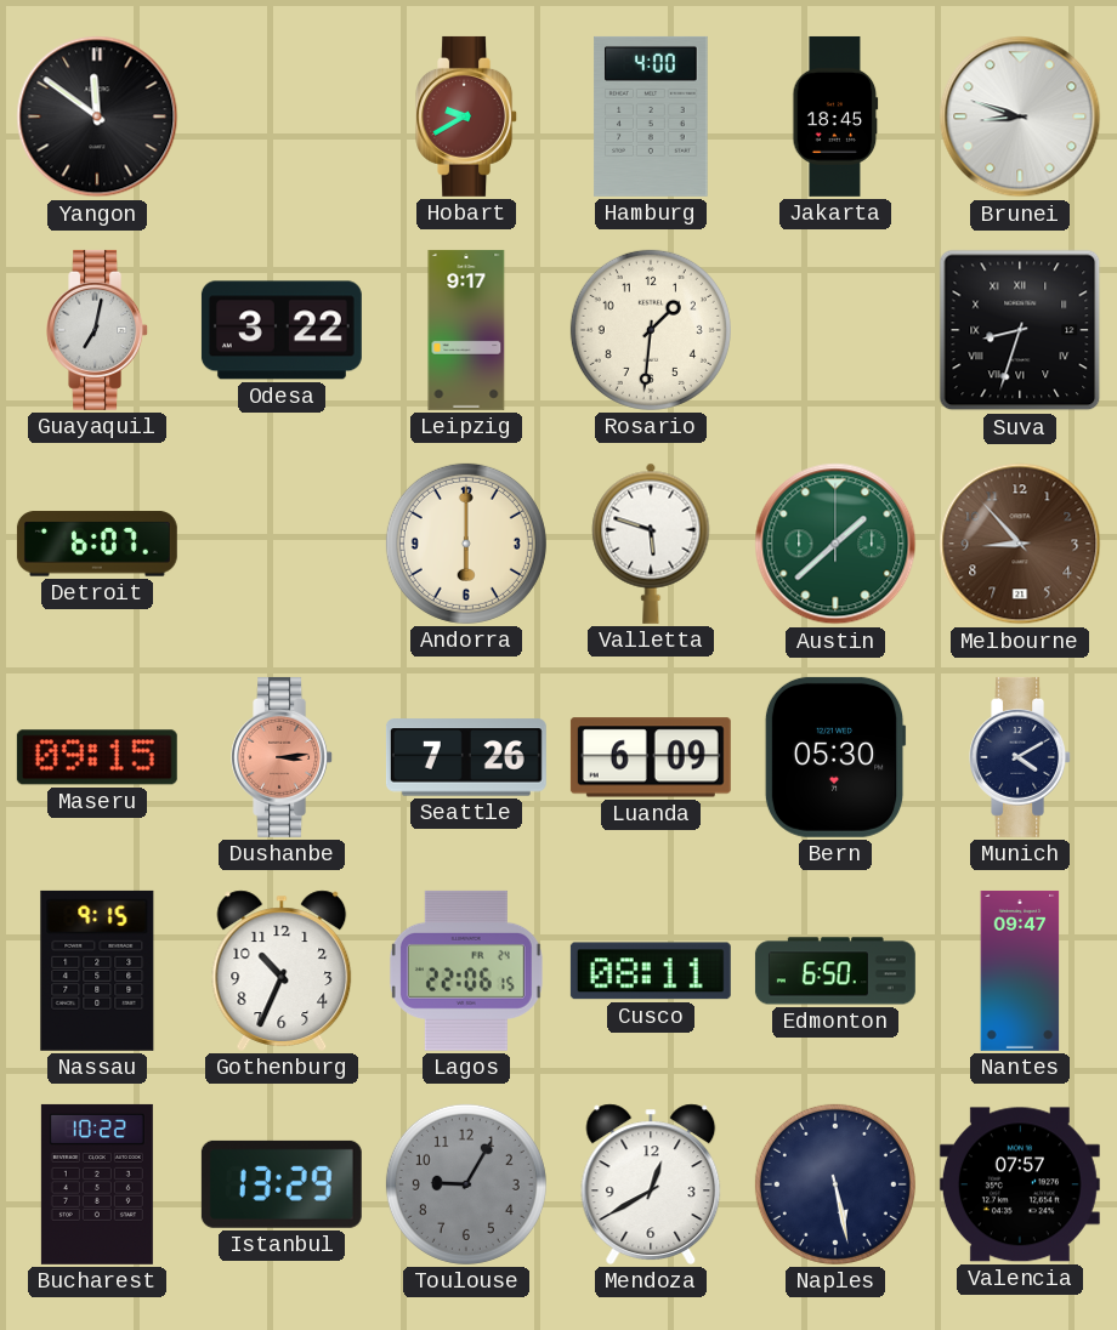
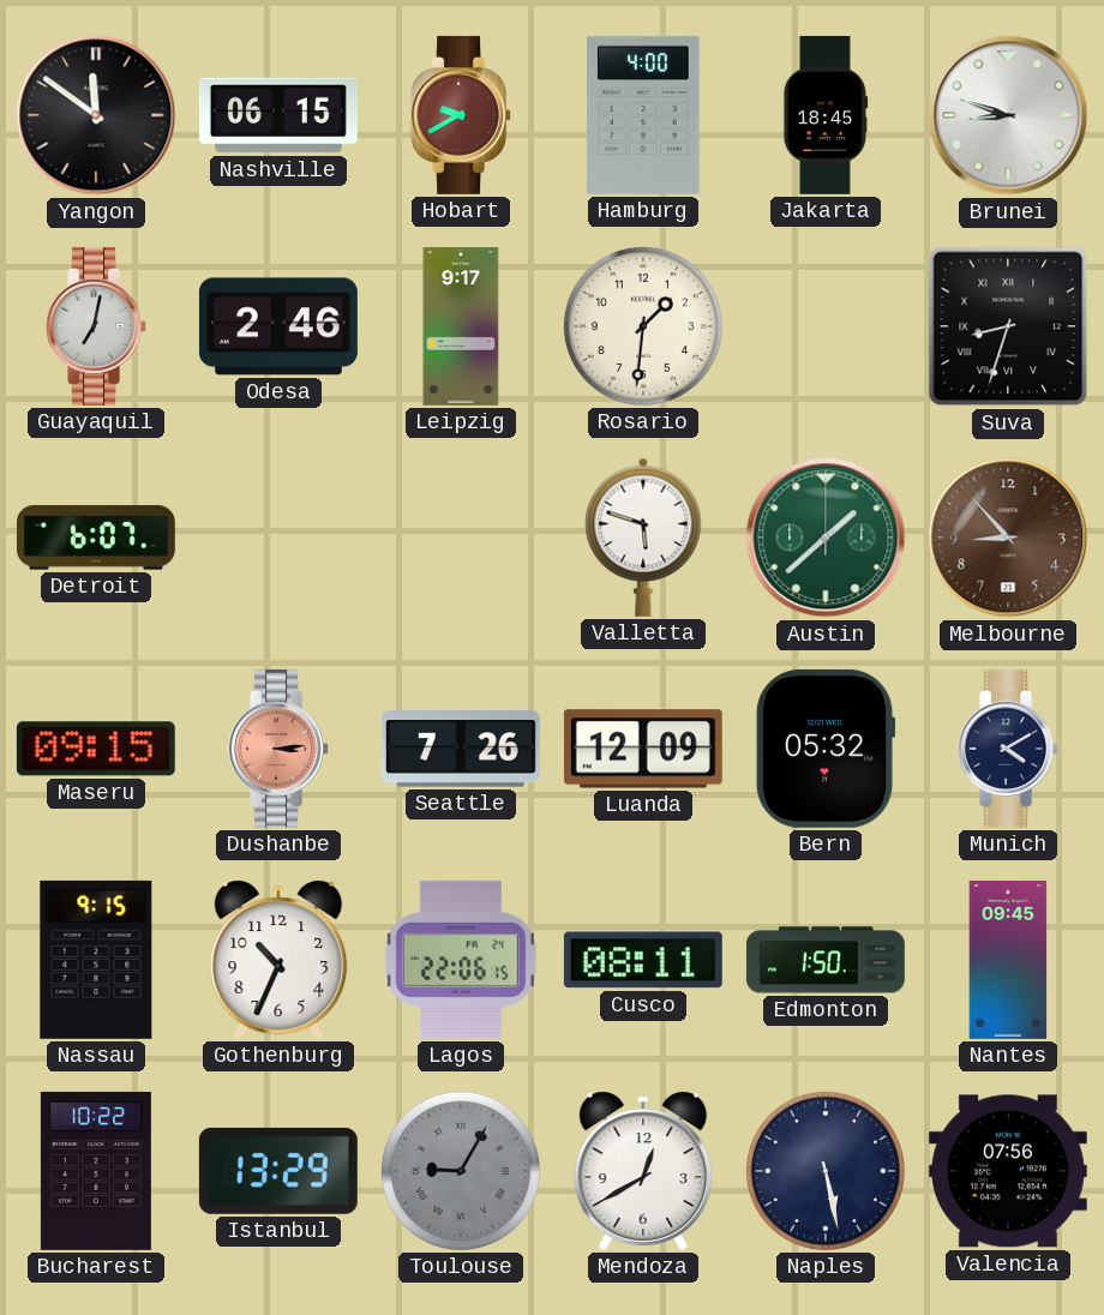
Nashville: none -> 06:15 (278, 115)
Odesa: 3:22 -> 2:46 (278, 326)
Andorra: 6:00 -> none (466, 544)
Luanda: 6:09 -> 12:09 (643, 749)
Bern: 05:30 -> 05:32 (826, 749)
Edmonton: 6:50 -> 1:50 (826, 960)
Nantes: 09:47 -> 09:45 (1008, 960)
Toulouse numerals: Arabic -> Roman (461, 1171)
Valencia: 07:57 -> 07:56 (1008, 1171)
